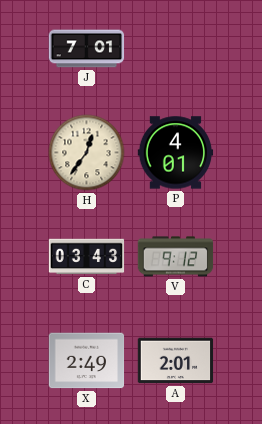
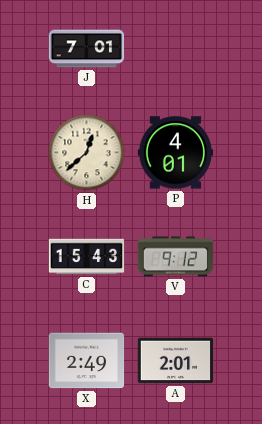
H: 12:36 -> 12:38 (87, 153)
C: 03:43 -> 15:43 (87, 257)
